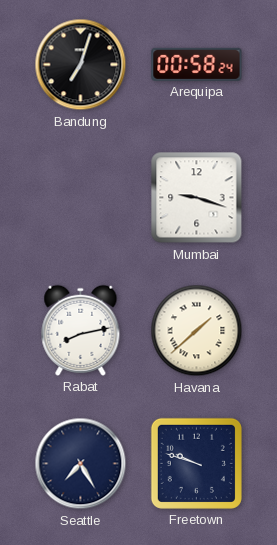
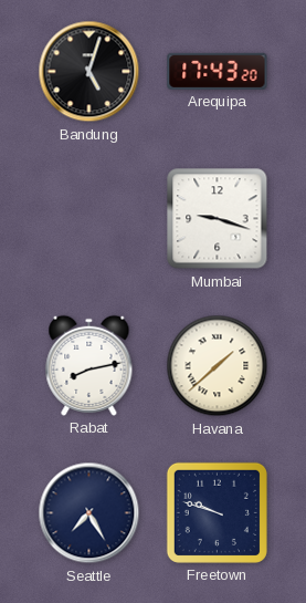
Bandung: 7:03 -> 5:03 (89, 72)
Arequipa: 00:58 -> 17:43 (218, 71)
